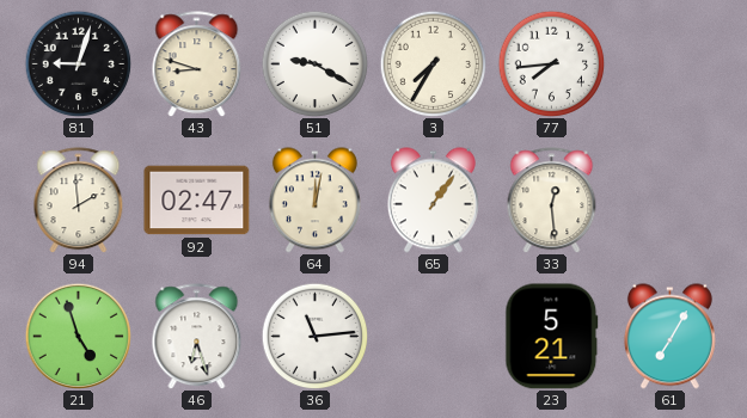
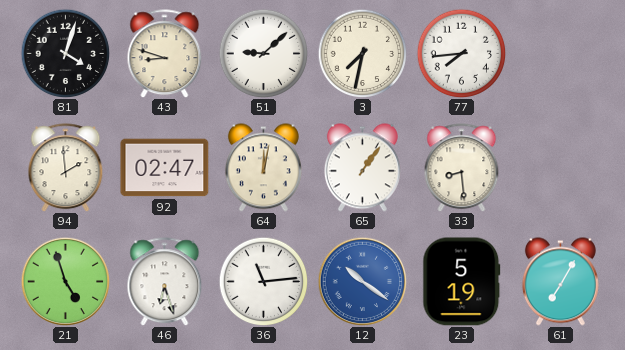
81: 9:03 -> 4:03 (65, 53)
51: 9:20 -> 9:08 (263, 53)
3: 7:35 -> 7:32 (362, 53)
33: 12:29 -> 8:29 (462, 168)
12: none -> 10:21 (362, 281)
23: 5:21 -> 5:19 (462, 282)
